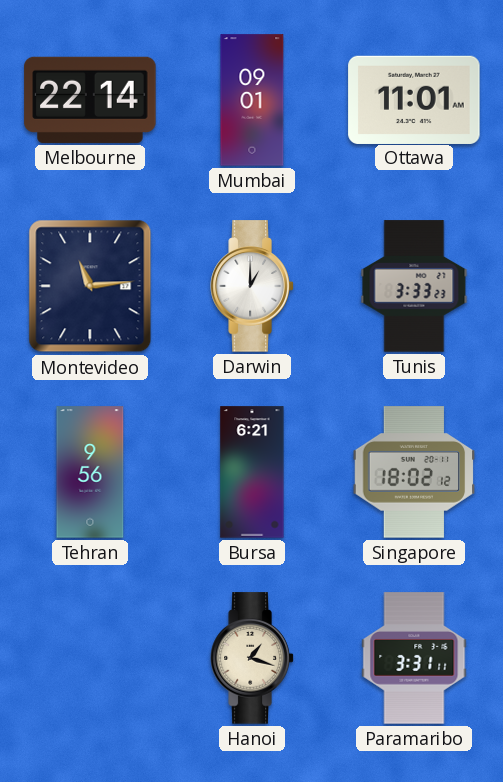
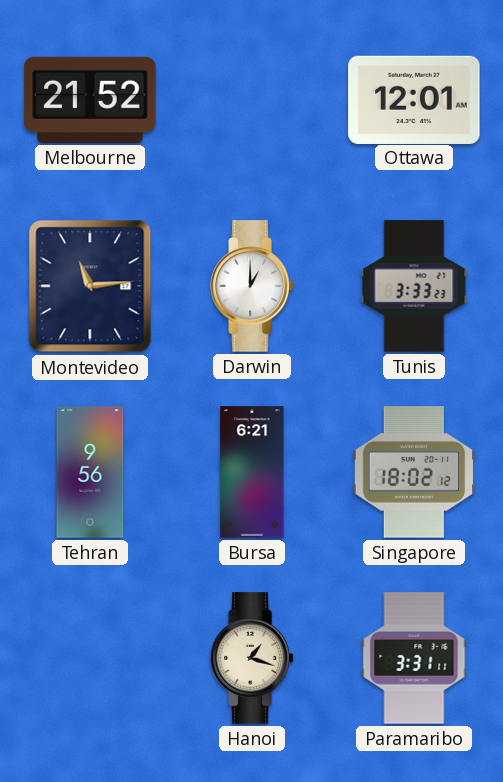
Melbourne: 22:14 -> 21:52 (90, 100)
Mumbai: 09:01 -> none (252, 100)
Ottawa: 11:01 -> 12:01 (414, 99)
